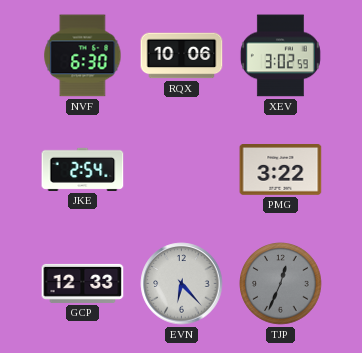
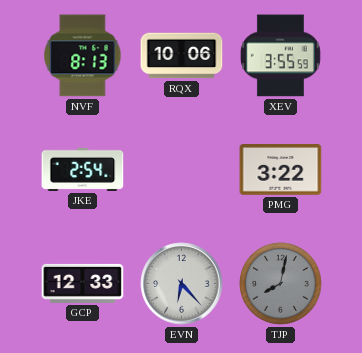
NVF: 6:30 -> 8:13 (83, 56)
XEV: 3:02 -> 3:55 (280, 56)
TJP: 12:34 -> 8:02 (281, 284)
